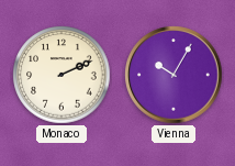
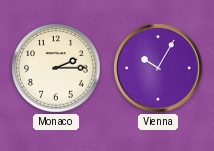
Monaco: 2:11 -> 2:15 (56, 68)
